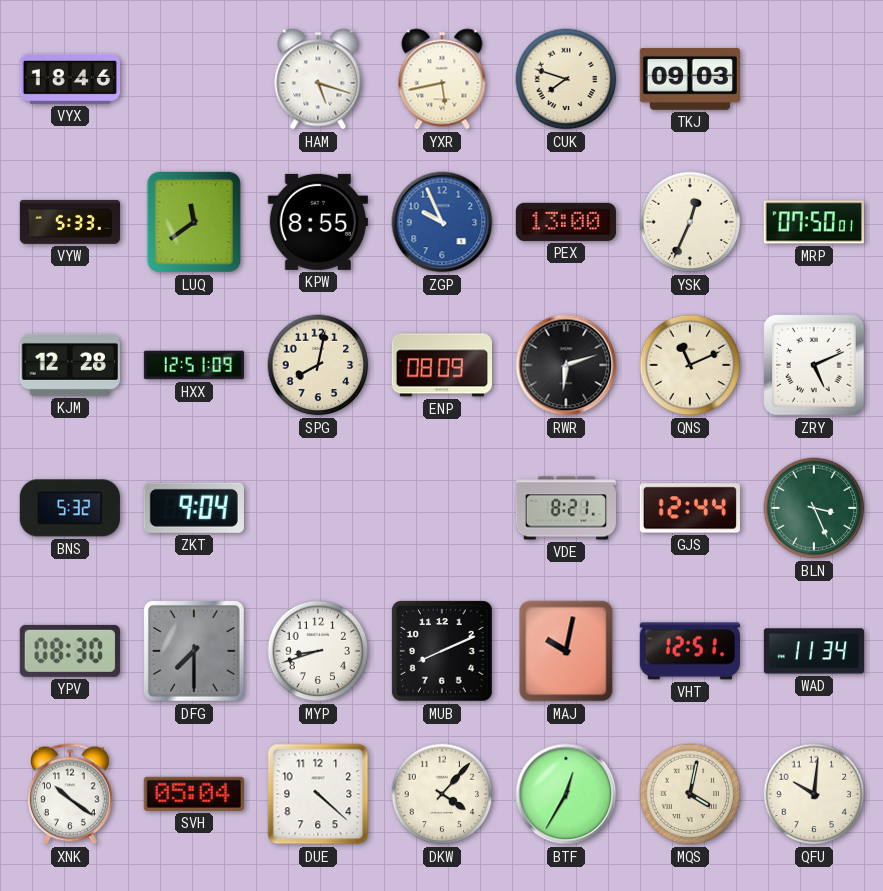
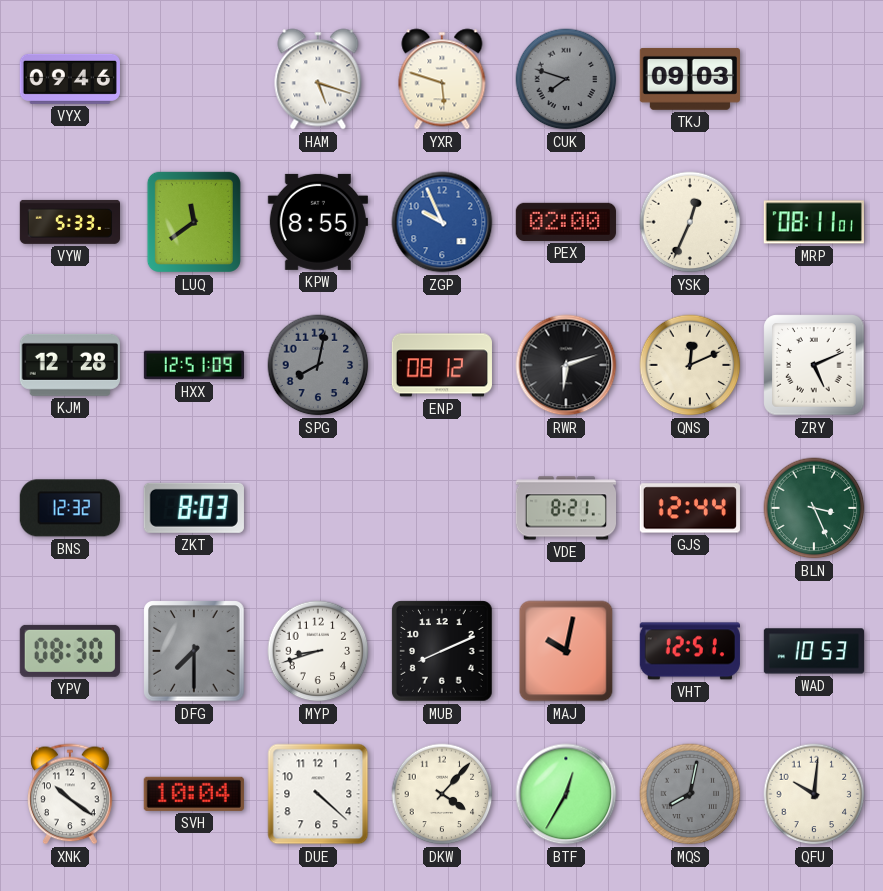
VYX: 18:46 -> 09:46 (70, 79)
YXR: 5:43 -> 5:48 (442, 79)
CUK dial: cream -> grey (566, 79)
PEX: 13:00 -> 02:00 (566, 222)
MRP: 07:50 -> 08:11 (814, 222)
SPG dial: cream -> grey (318, 365)
ENP: 08:09 -> 08:12 (441, 365)
QNS: 11:11 -> 12:11 (690, 365)
BNS: 5:32 -> 12:32 (70, 508)
ZKT: 9:04 -> 8:03 (194, 508)
WAD: 11:34 -> 10:53 (813, 651)
SVH: 05:04 -> 10:04 (194, 794)
MQS: 4:02 -> 8:02 (690, 794)
MQS dial: cream -> grey (690, 794)
